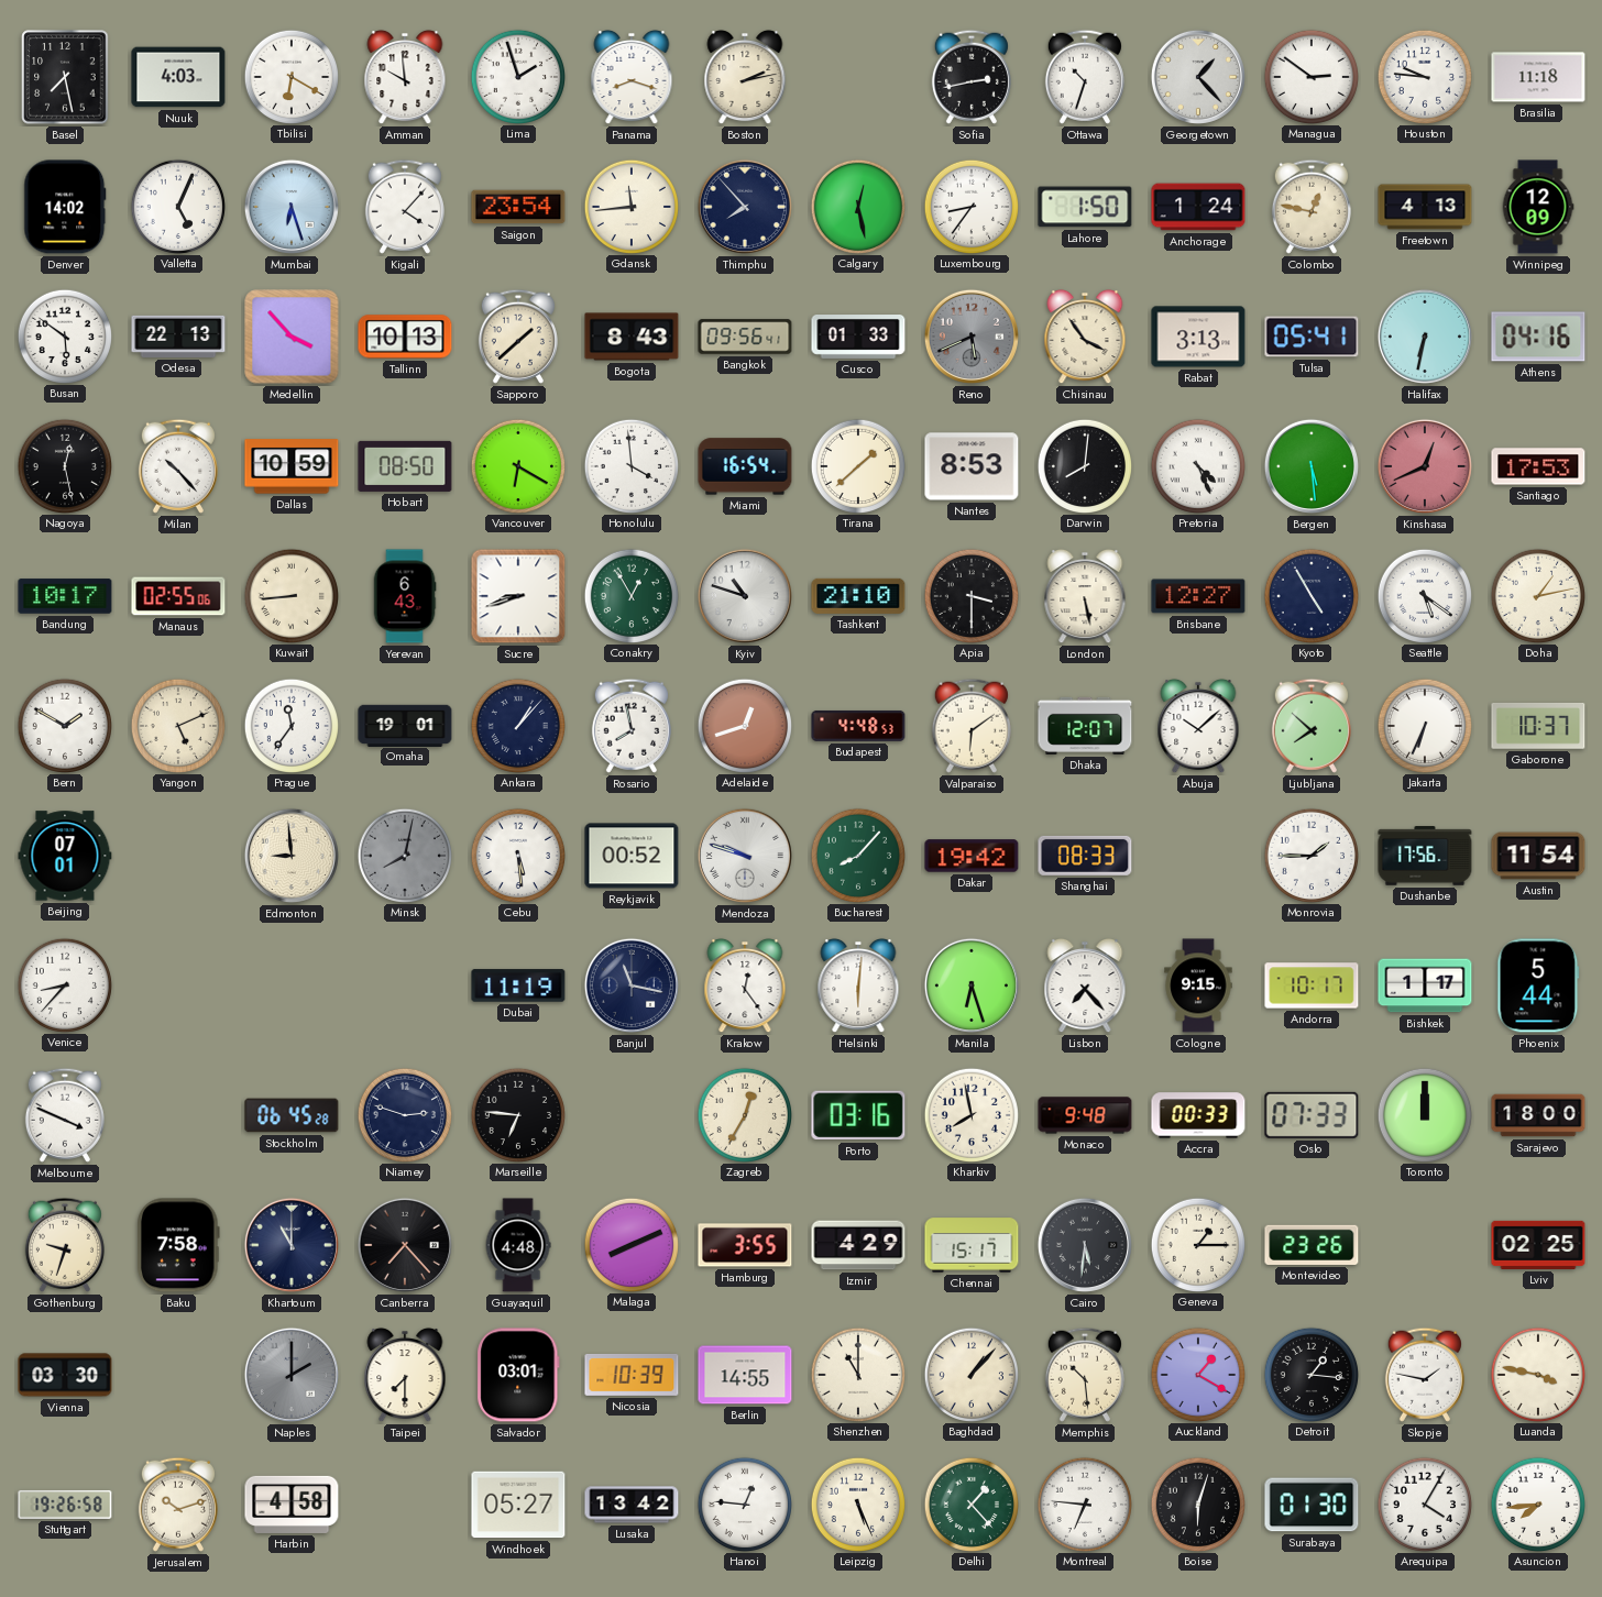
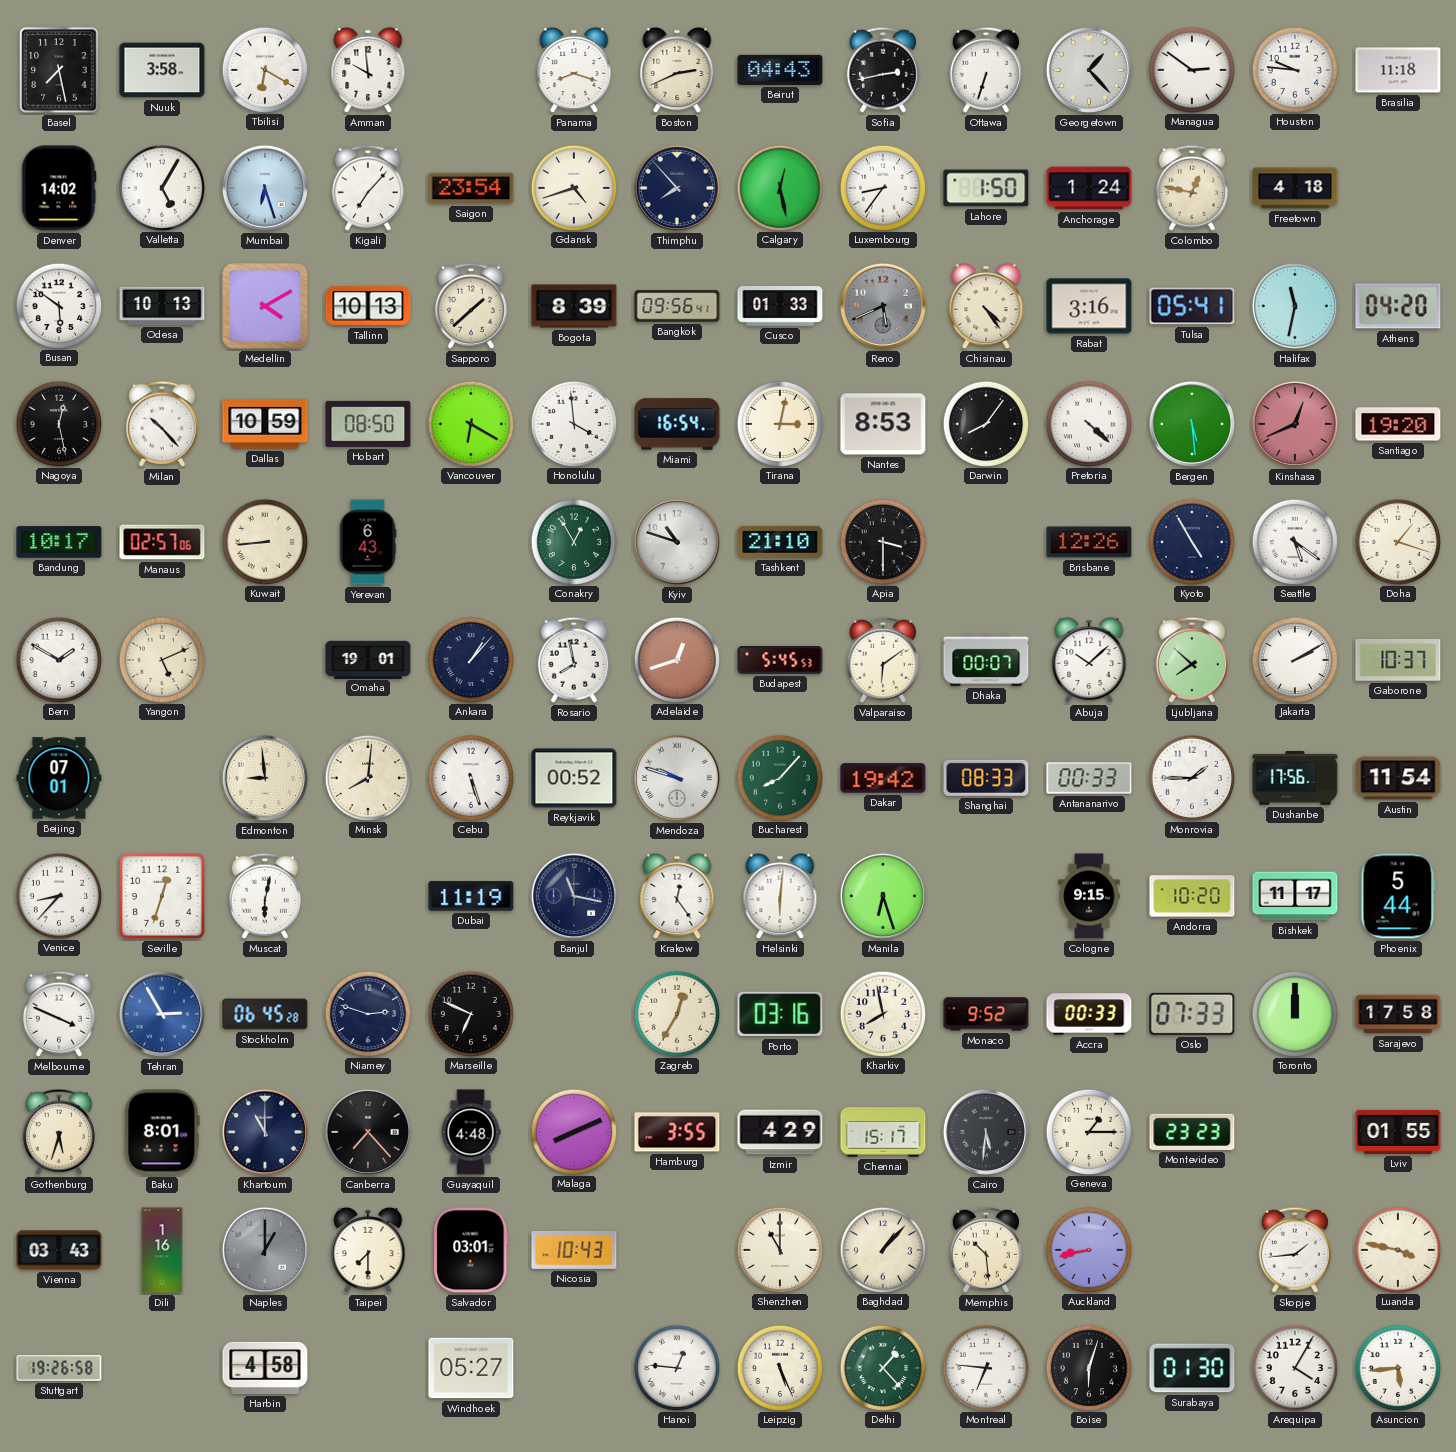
Nuuk: 4:03 -> 3:58 (162, 70)
Lima: 1:57 -> none (517, 76)
Boston: 2:13 -> 2:41 (677, 70)
Beirut: none -> 04:43 (780, 70)
Ottawa: 10:33 -> 6:33 (986, 70)
Valletta: 5:04 -> 5:05 (161, 187)
Kigali: 4:07 -> 7:07 (368, 188)
Gdansk: 11:44 -> 4:42 (573, 187)
Freetown: 4:13 -> 4:18 (1295, 188)
Winnipeg: 12:09 -> none (1538, 207)
Odesa: 22:13 -> 10:13 (162, 306)
Medellin: 3:53 -> 4:10 (265, 306)
Bogota: 8:43 -> 8:39 (574, 306)
Chisinau: 3:54 -> 4:24 (986, 306)
Rabat: 3:13 -> 3:16 (1089, 306)
Halifax: 6:32 -> 11:32 (1295, 306)
Athens: 04:16 -> 04:20 (1398, 306)
Tirana: 1:38 -> 3:02 (779, 423)
Darwin: 8:01 -> 8:06 (985, 423)
Pretoria: 4:26 -> 4:22 (1088, 423)
Santiago: 17:53 -> 19:20 (1398, 424)
Manaus: 02:55 -> 02:57 (162, 542)
Sucre: 8:42 -> none (518, 596)
London: 5:28 -> none (1085, 596)
Brisbane: 12:27 -> 12:26 (1089, 542)
Doha: 1:13 -> 1:18 (1397, 541)
Prague: 11:36 -> none (290, 725)
Budapest: 4:48 -> 5:45 (780, 660)
Dhaka: 12:07 -> 00:07 (986, 660)
Jakarta: 6:34 -> 2:10 (1294, 659)
Minsk: 8:02 -> 8:01 (367, 777)
Minsk dial: grey -> cream (367, 777)
Cebu: 5:29 -> 5:27 (470, 777)
Antananarivo: none -> 00:33 (1089, 778)
Seville: none -> 12:33 (162, 896)
Muscat: none -> 6:02 (265, 896)
Lisbon: 7:23 -> none (1085, 985)
Andorra: 10:17 -> 10:20 (1192, 896)
Bishkek: 1:17 -> 11:17 (1295, 896)
Tehran: none -> 2:55 (162, 1014)
Marseille: 6:46 -> 6:49 (470, 1013)
Monaco: 9:48 -> 9:52 (986, 1014)
Sarajevo: 18:00 -> 17:58 (1398, 1014)
Gothenburg: 9:33 -> 5:33 (59, 1132)
Baku: 7:58 -> 8:01 (163, 1132)
Montevideo: 23:26 -> 23:23 (1192, 1132)
Lviv: 02:25 -> 01:55 (1398, 1132)
Vienna: 03:30 -> 03:43 (59, 1250)
Dili: none -> 1:16 (162, 1250)
Naples: 2:00 -> 1:00 (265, 1250)
Nicosia: 10:39 -> 10:43 (574, 1250)
Berlin: 14:55 -> none (745, 1375)
Auckland: 1:20 -> 8:43 (1088, 1249)
Detroit: 1:16 -> none (1310, 1374)
Skopje: 1:47 -> 1:44 (1295, 1250)
Jerusalem: 10:12 -> none (178, 1505)
Lusaka: 13:42 -> none (632, 1505)
Asuncion: 7:44 -> 5:44 (1397, 1367)
